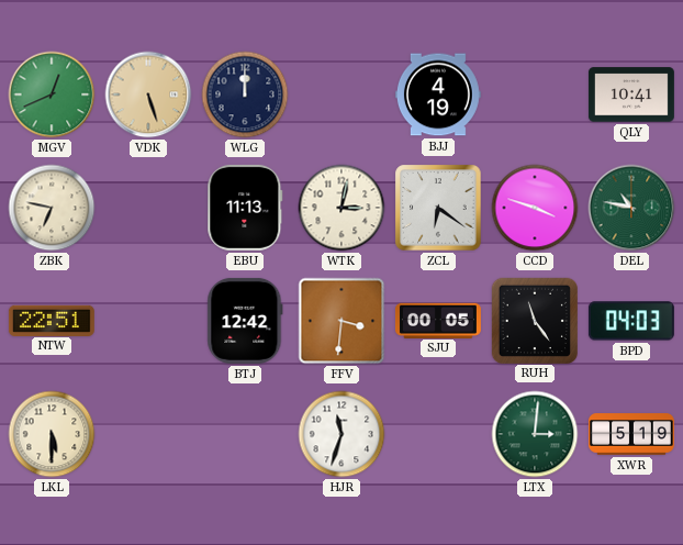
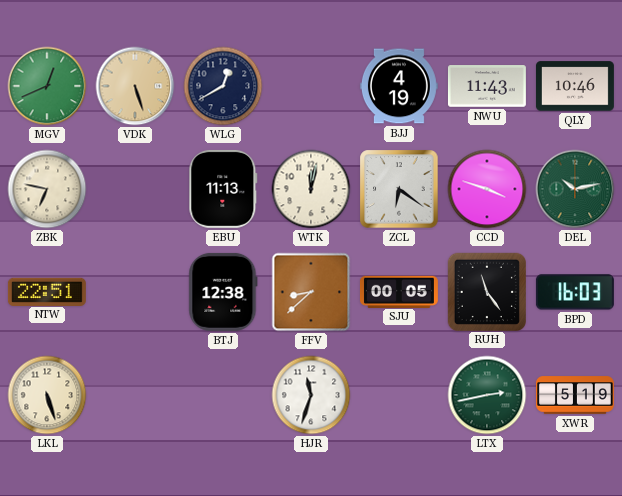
WLG: 12:00 -> 12:40 (223, 86)
NWU: none -> 11:43 (487, 86)
QLY: 10:41 -> 10:46 (575, 86)
WTK: 3:02 -> 12:02 (311, 189)
DEL: 10:47 -> 10:13 (575, 189)
BTJ: 12:42 -> 12:38 (223, 292)
FFV: 3:31 -> 8:38 (311, 292)
BPD: 04:03 -> 16:03 (575, 292)
LKL: 5:30 -> 5:27 (47, 395)
LTX: 3:01 -> 2:43 (487, 395)
